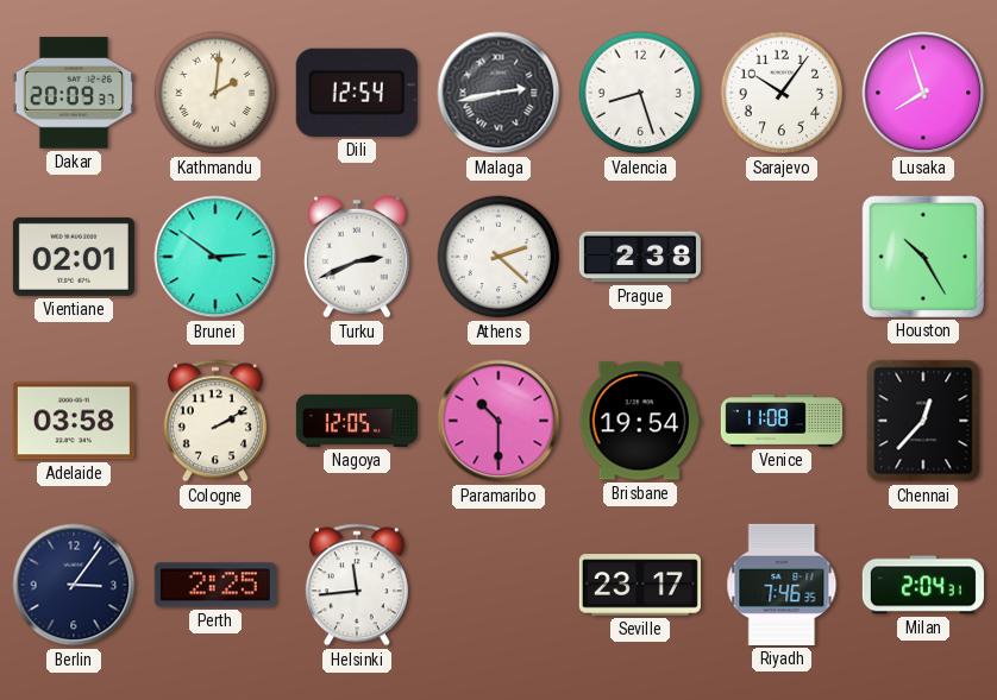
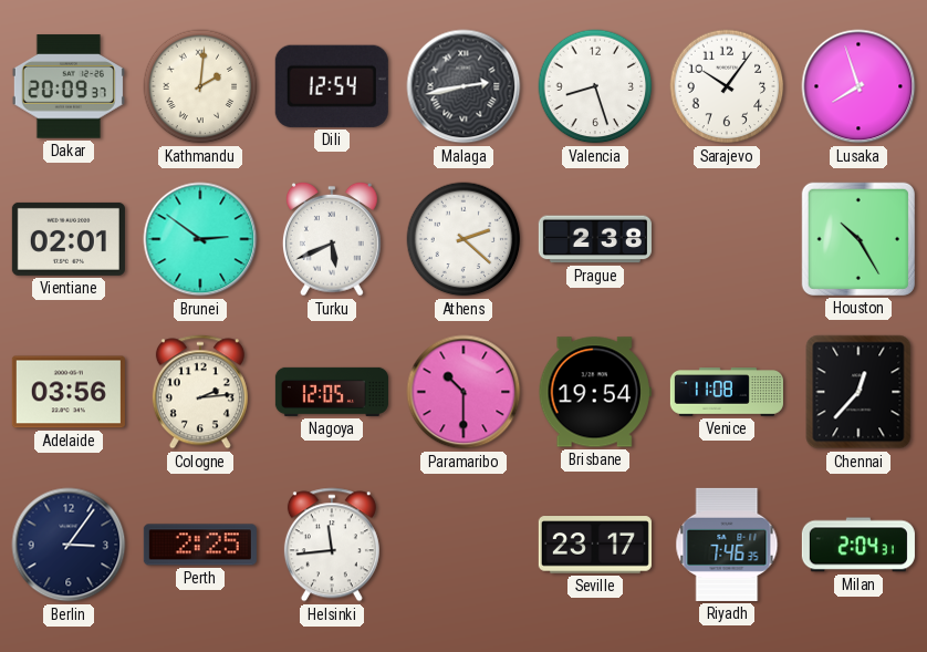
Turku: 2:41 -> 5:41 (332, 239)
Adelaide: 03:58 -> 03:56 (69, 392)
Cologne: 2:10 -> 2:14 (200, 392)
